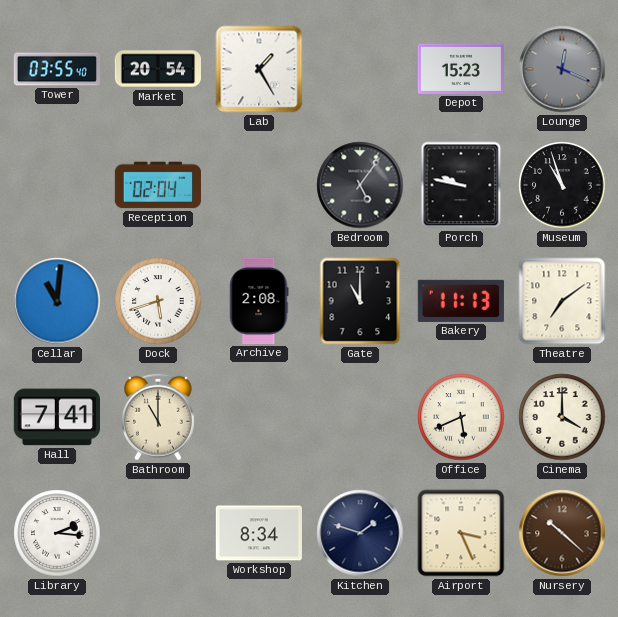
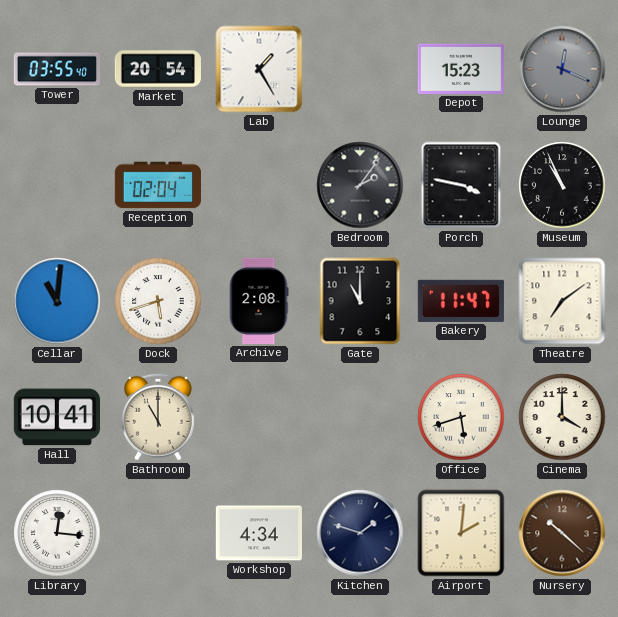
Bedroom: 5:06 -> 2:06 (360, 185)
Porch: 9:47 -> 3:47 (461, 185)
Museum: 10:57 -> 10:56 (562, 185)
Bakery: 11:13 -> 11:47 (461, 301)
Hall: 7:41 -> 10:41 (57, 417)
Office: 5:41 -> 5:42 (461, 417)
Library: 2:16 -> 12:16 (57, 533)
Workshop: 8:34 -> 4:34 (259, 533)
Airport: 3:26 -> 2:01 (461, 533)
